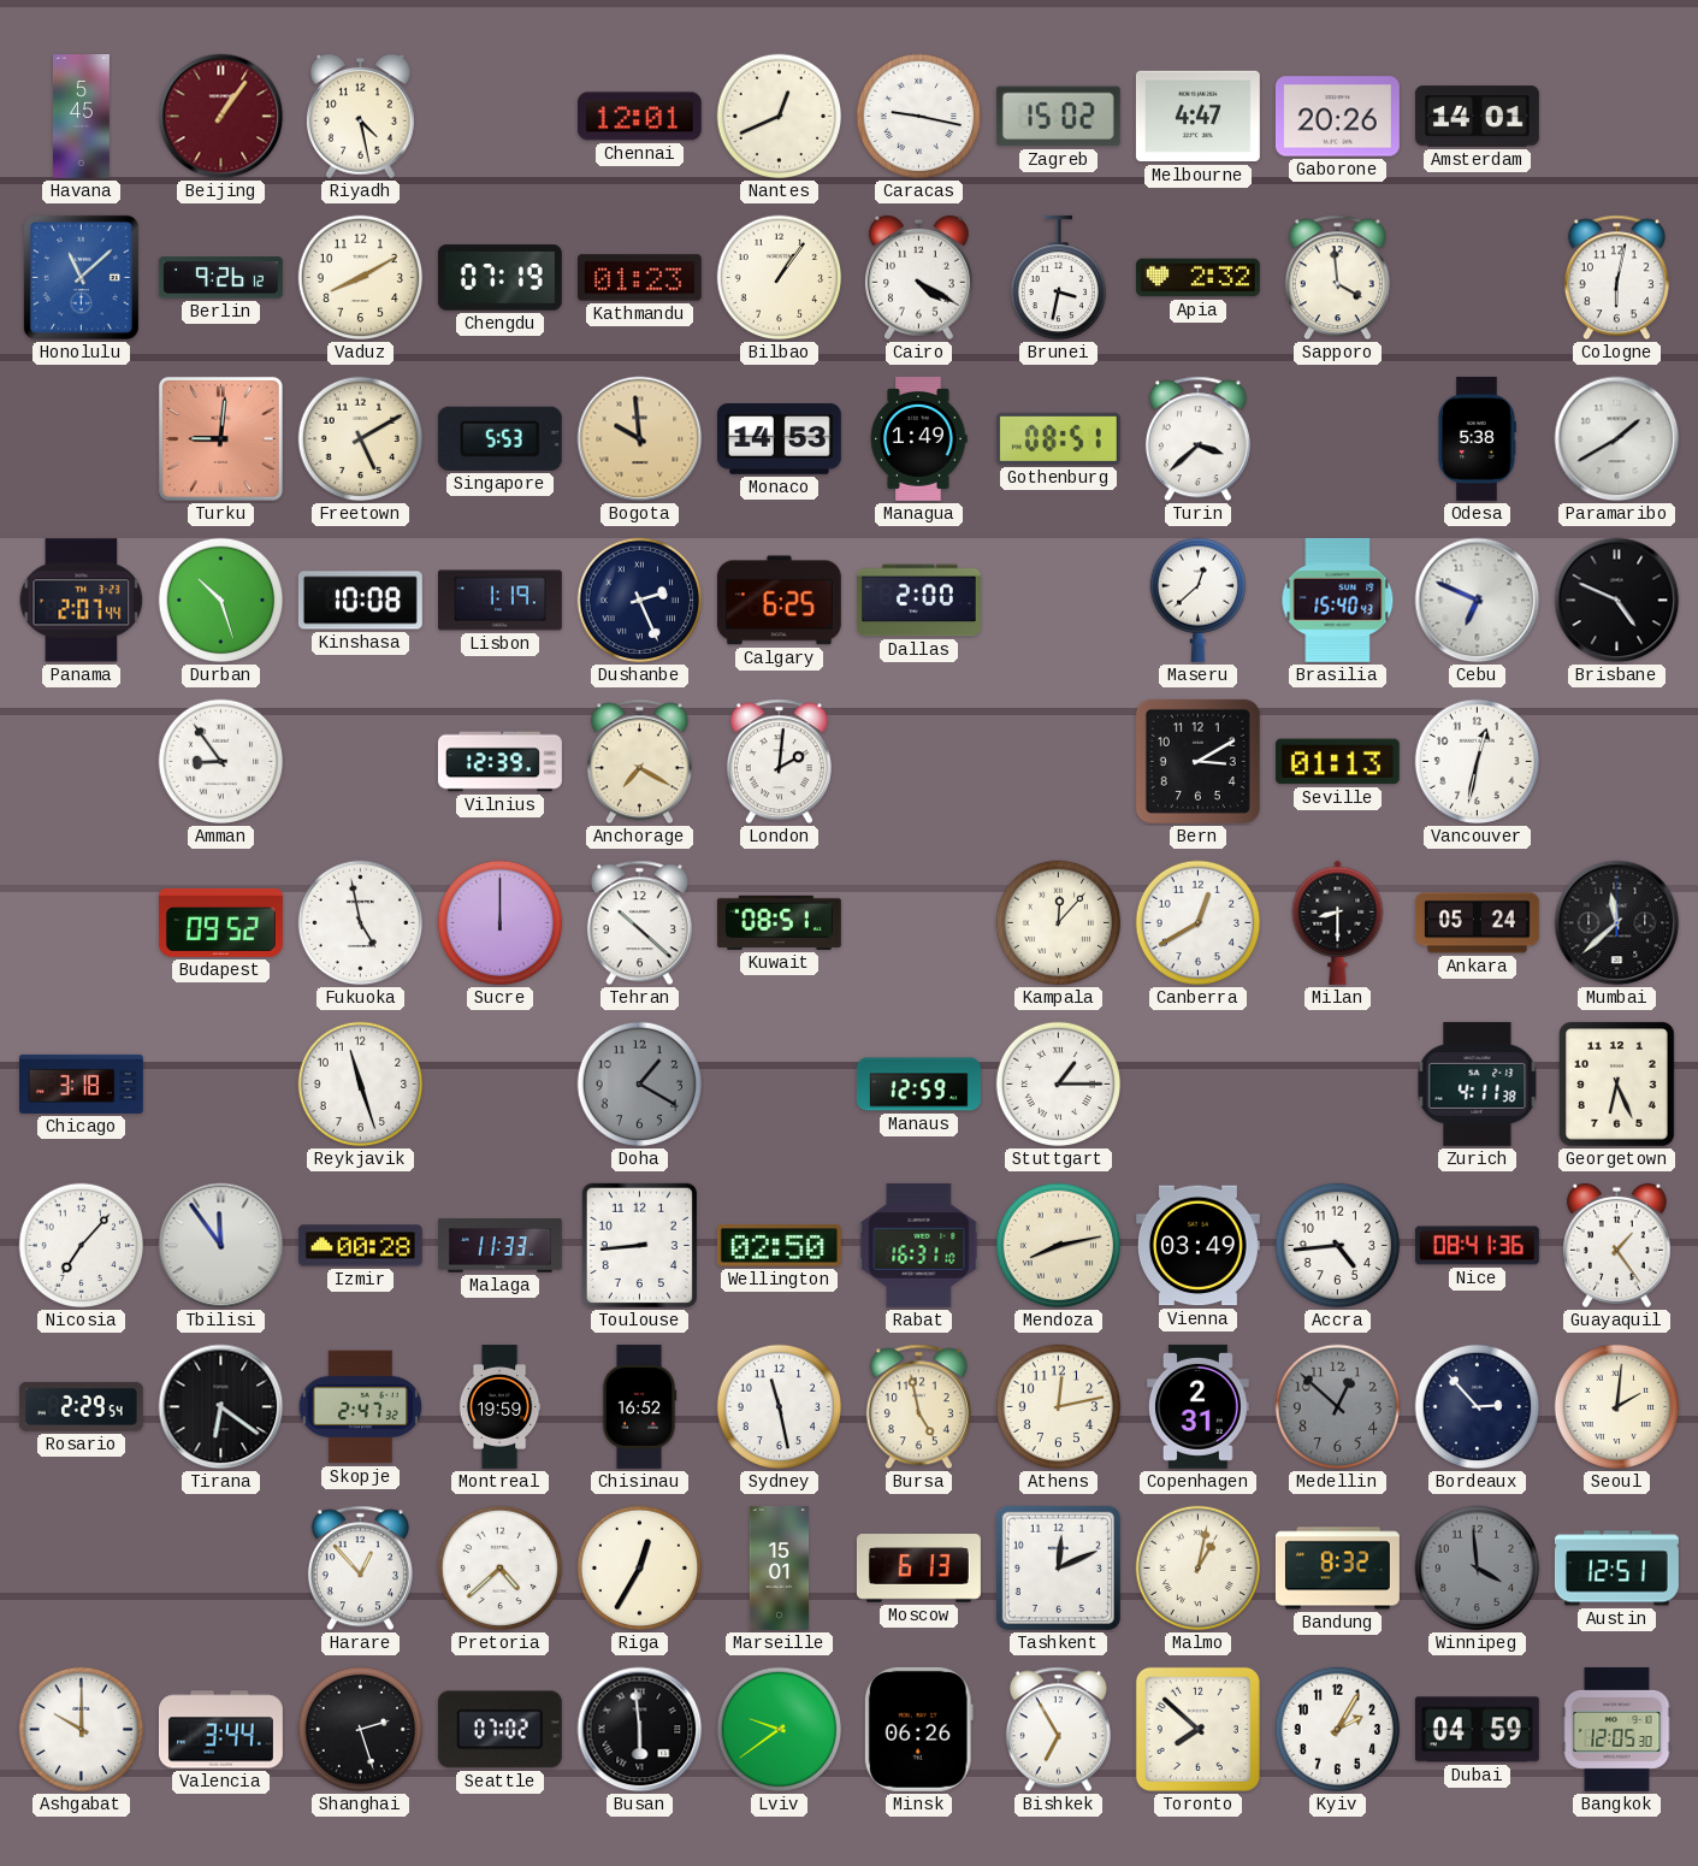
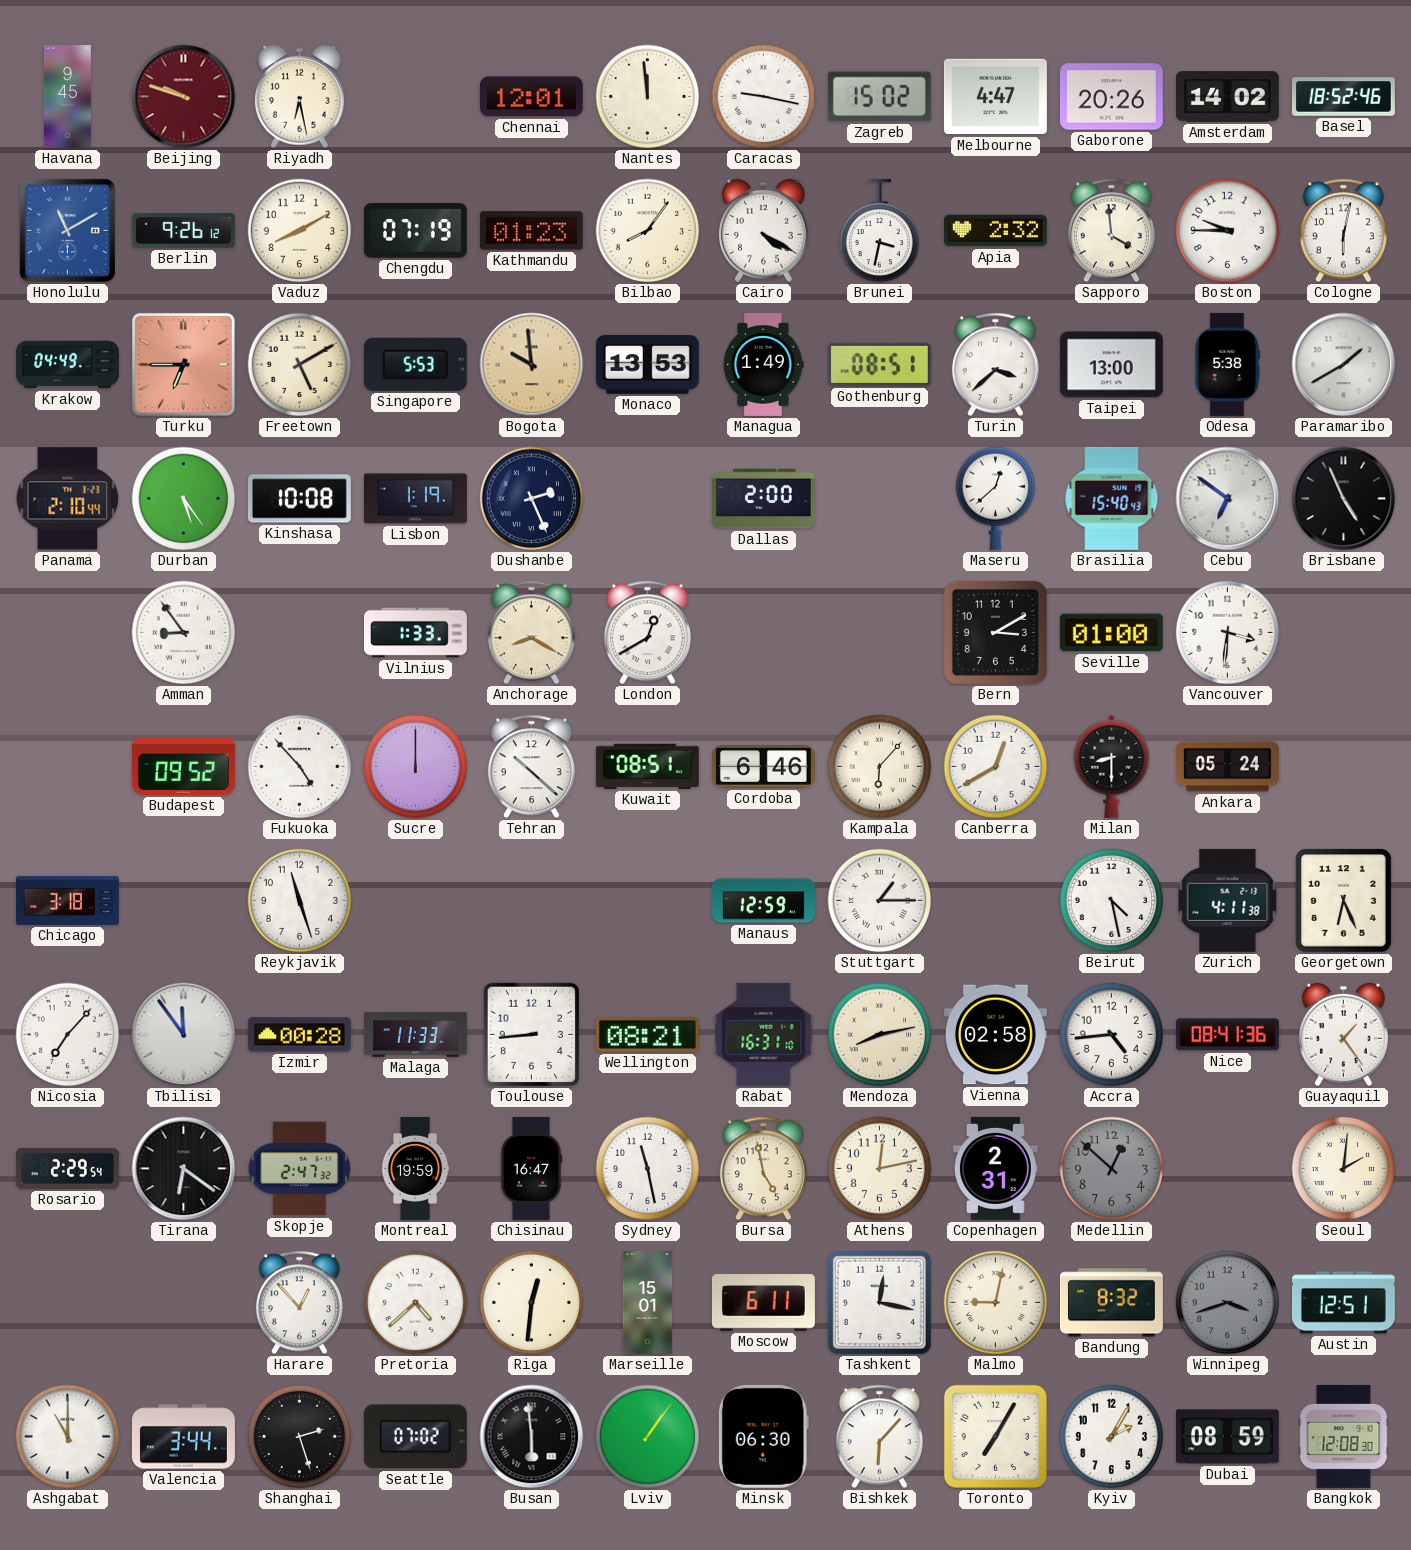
Havana: 5:45 -> 9:45 (67, 97)
Beijing: 1:06 -> 9:48 (184, 97)
Riyadh: 4:28 -> 6:28 (299, 97)
Nantes: 12:41 -> 11:59 (648, 97)
Amsterdam: 14:01 -> 14:02 (1227, 97)
Basel: none -> 18:52 (1343, 97)
Honolulu: 11:08 -> 11:10 (67, 230)
Bilbao: 1:06 -> 8:06 (648, 231)
Boston: none -> 9:45 (1228, 231)
Krakow: none -> 04:49 (67, 365)
Turku: 9:01 -> 6:45 (183, 364)
Monaco: 14:53 -> 13:53 (647, 365)
Taipei: none -> 13:00 (1111, 365)
Panama: 2:07 -> 2:10 (68, 499)
Durban: 10:27 -> 5:24 (184, 499)
Calgary: 6:25 -> none (779, 601)
Cebu: 6:49 -> 6:51 (1228, 499)
Brisbane: 4:49 -> 4:56 (1344, 499)
Vilnius: 12:39 -> 1:33 (415, 633)
Anchorage: 7:20 -> 8:20 (531, 633)
London: 2:01 -> 12:40 (647, 633)
Seville: 01:13 -> 01:00 (1111, 633)
Vancouver: 12:32 -> 3:31 (1228, 633)
Fukuoka: 4:58 -> 4:53 (300, 767)
Cordoba: none -> 6:46 (763, 767)
Kampala: 12:07 -> 6:07 (880, 767)
Mumbai: 11:38 -> none (1617, 923)
Doha: 1:20 -> none (640, 1085)
Beirut: none -> 4:28 (1112, 901)
Wellington: 02:50 -> 08:21 (647, 1035)
Vienna: 03:49 -> 02:58 (995, 1035)
Chisinau: 16:52 -> 16:47 (531, 1168)
Bordeaux: 2:53 -> none (1478, 1407)
Riga: 12:35 -> 12:31 (532, 1303)
Moscow: 6:13 -> 6:11 (763, 1303)
Tashkent: 12:11 -> 12:17 (879, 1302)
Malmo: 1:02 -> 9:02 (996, 1303)
Winnipeg: 3:59 -> 3:42 (1228, 1303)
Ashgabat: 10:00 -> 11:00 (68, 1437)
Lviv: 9:39 -> 1:06 (648, 1437)
Minsk: 06:26 -> 06:30 (763, 1436)
Bishkek: 6:55 -> 6:07 (879, 1437)
Toronto: 7:52 -> 7:05 (995, 1436)
Dubai: 04:59 -> 08:59 (1227, 1437)
Bangkok: 12:05 -> 12:08 (1344, 1436)
